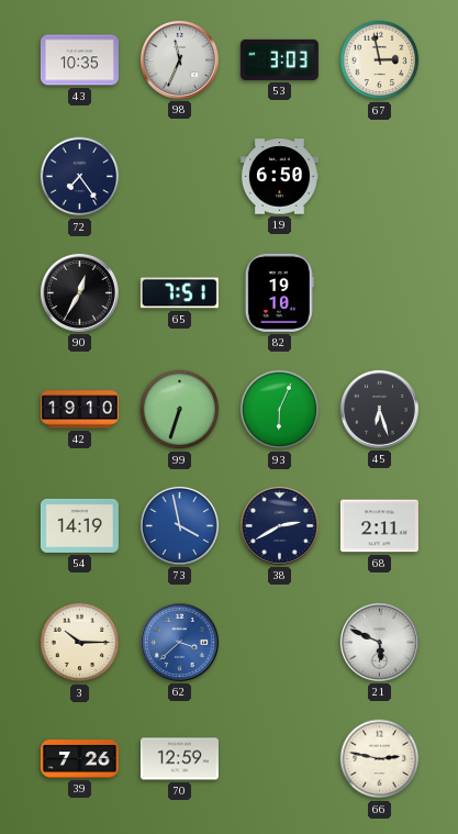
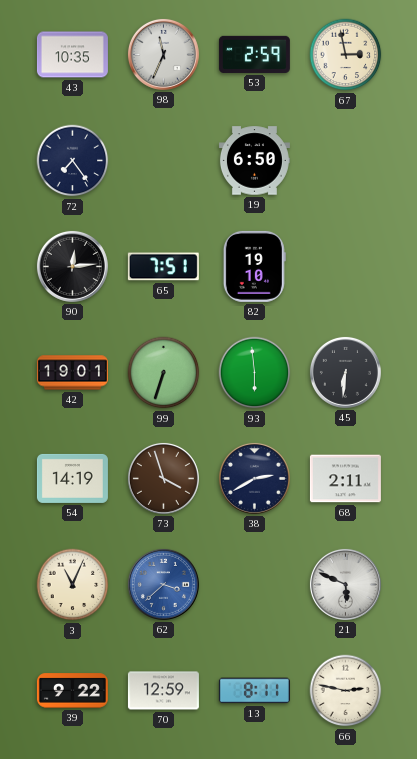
53: 3:03 -> 2:59 (254, 54)
90: 12:35 -> 12:14 (72, 266)
42: 19:10 -> 19:01 (72, 373)
93: 6:04 -> 5:59 (255, 373)
45: 6:27 -> 6:31 (345, 372)
73: 3:58 -> 3:57 (163, 478)
73 dial: blue -> brown (163, 478)
3: 10:15 -> 11:04 (73, 585)
39: 7:26 -> 9:22 (72, 691)
13: none -> 8:11 (254, 691)
